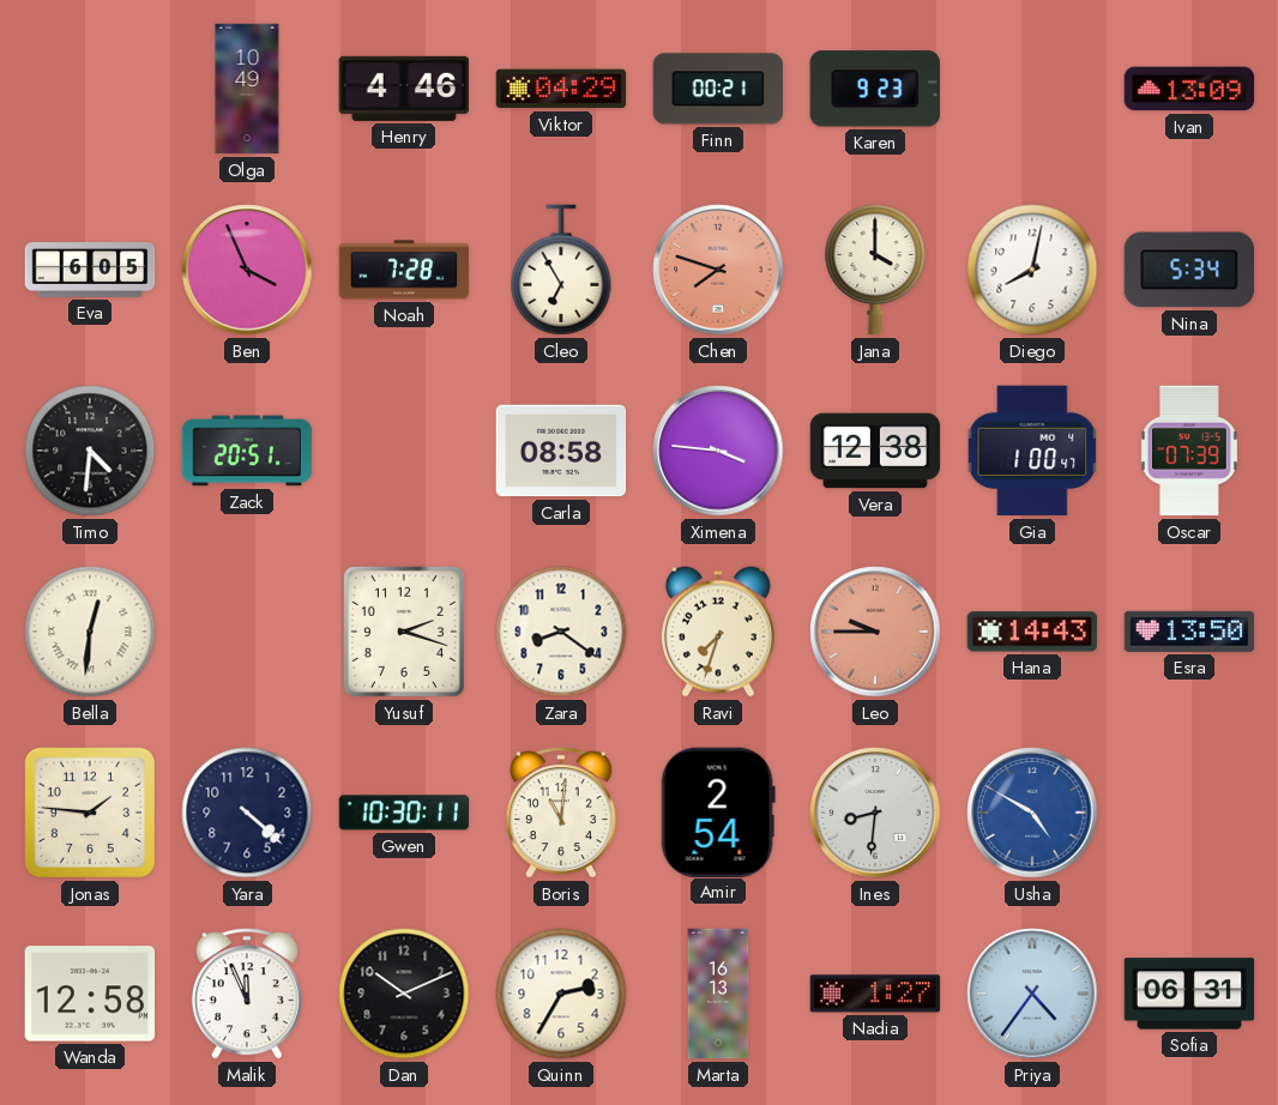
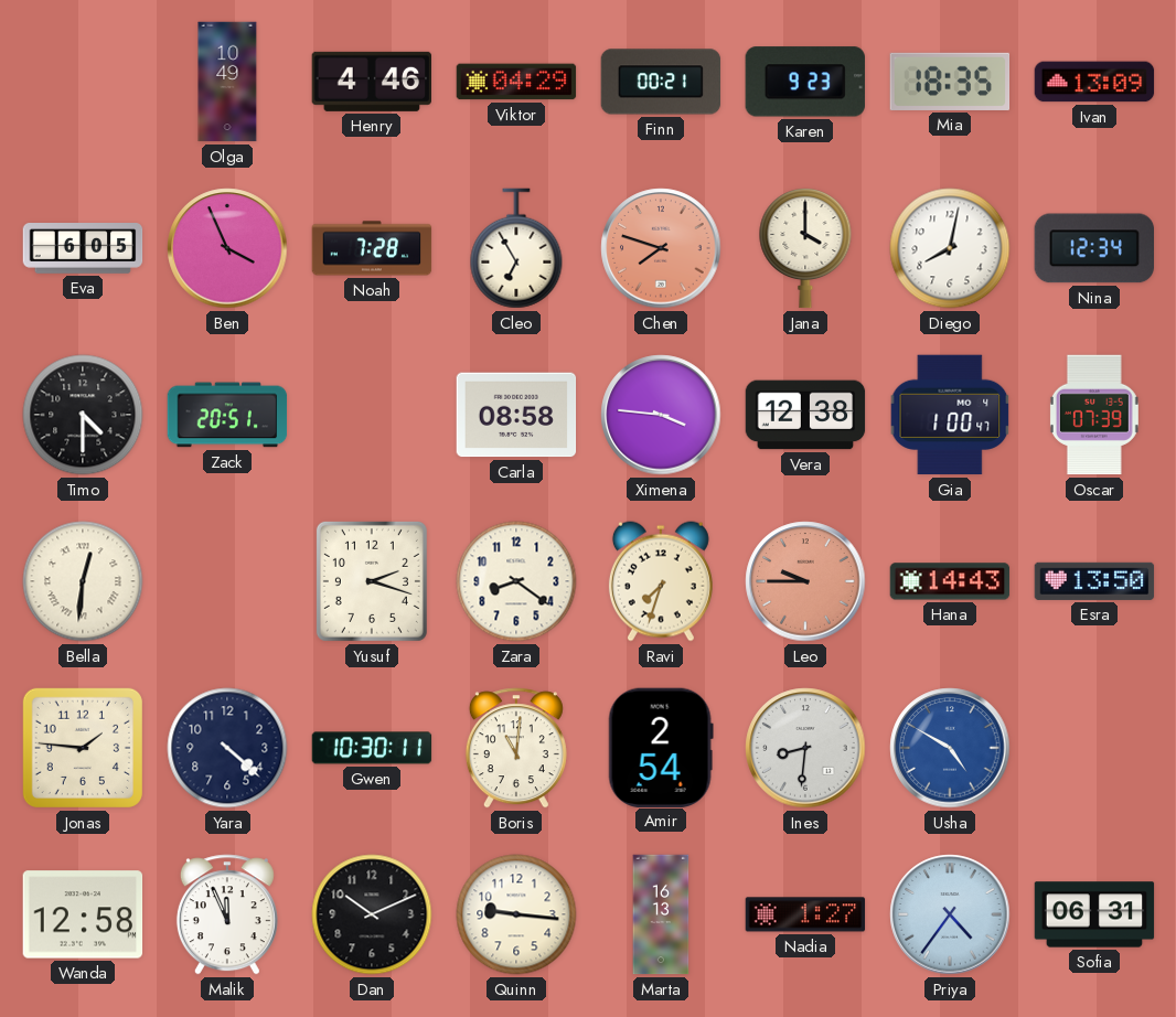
Mia: none -> 18:35 (950, 82)
Nina: 5:34 -> 12:34 (1093, 248)
Timo: 4:31 -> 4:30 (83, 415)
Quinn: 2:35 -> 9:16 (516, 914)
